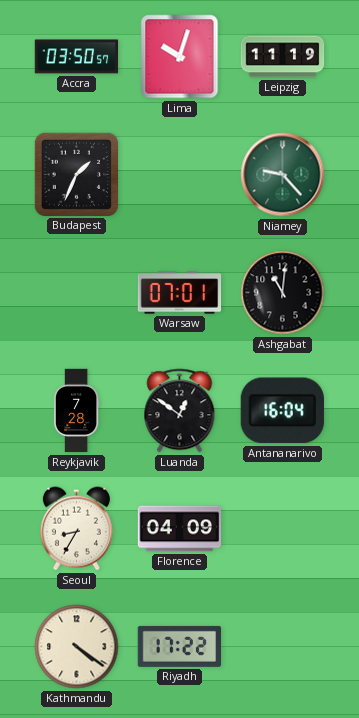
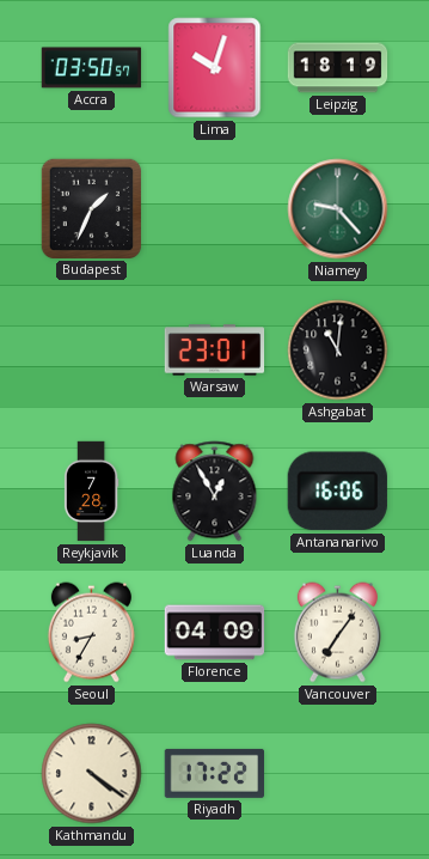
Leipzig: 11:19 -> 18:19 (338, 68)
Warsaw: 07:01 -> 23:01 (215, 351)
Luanda: 12:51 -> 12:55 (215, 492)
Antananarivo: 16:04 -> 16:06 (337, 492)
Vancouver: none -> 7:06 (337, 633)
